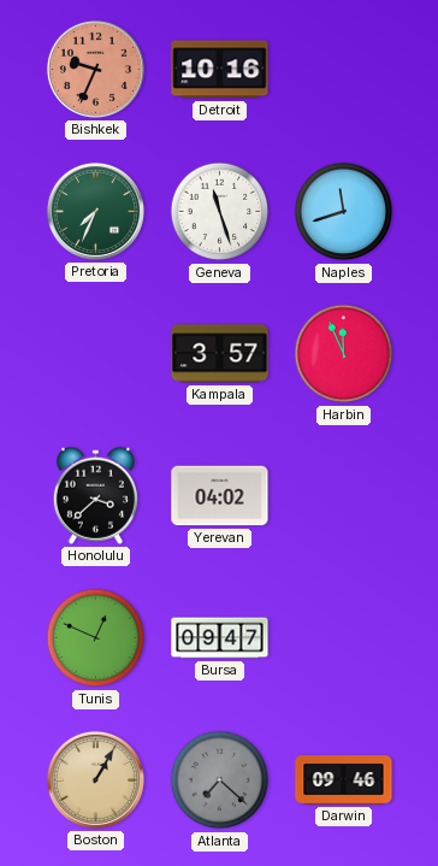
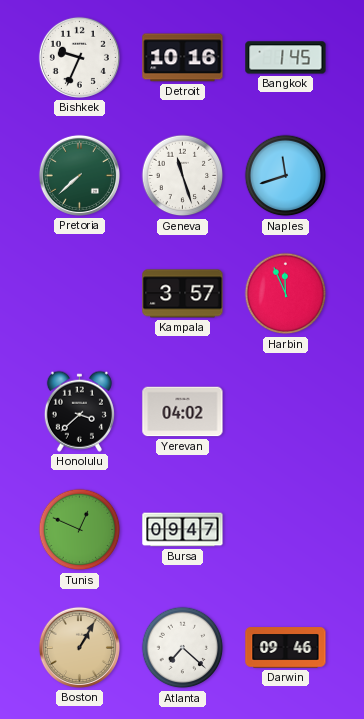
Bishkek dial: salmon -> white (79, 57)
Bangkok: none -> 1:45 (286, 58)
Pretoria: 7:34 -> 7:38 (79, 175)
Atlanta dial: grey -> white (183, 648)
